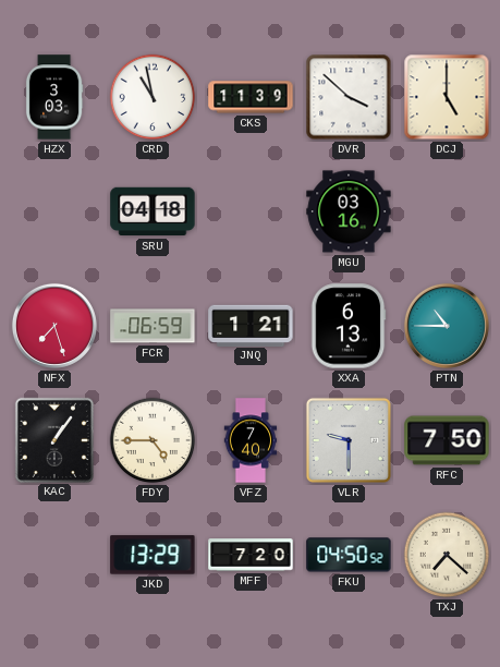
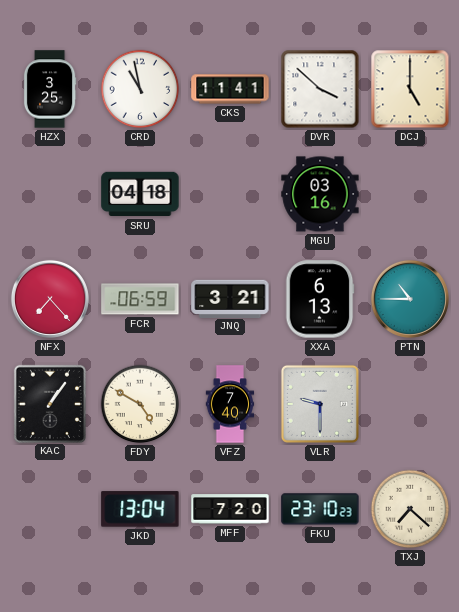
HZX: 3:03 -> 3:25 (50, 89)
CKS: 11:39 -> 11:41 (230, 89)
NFX: 7:27 -> 7:23 (50, 299)
JNQ: 1:21 -> 3:21 (230, 298)
FDY: 4:45 -> 4:50 (140, 404)
RFC: 7:50 -> none (447, 440)
JKD: 13:29 -> 13:04 (140, 509)
FKU: 04:50 -> 23:10 (320, 509)
